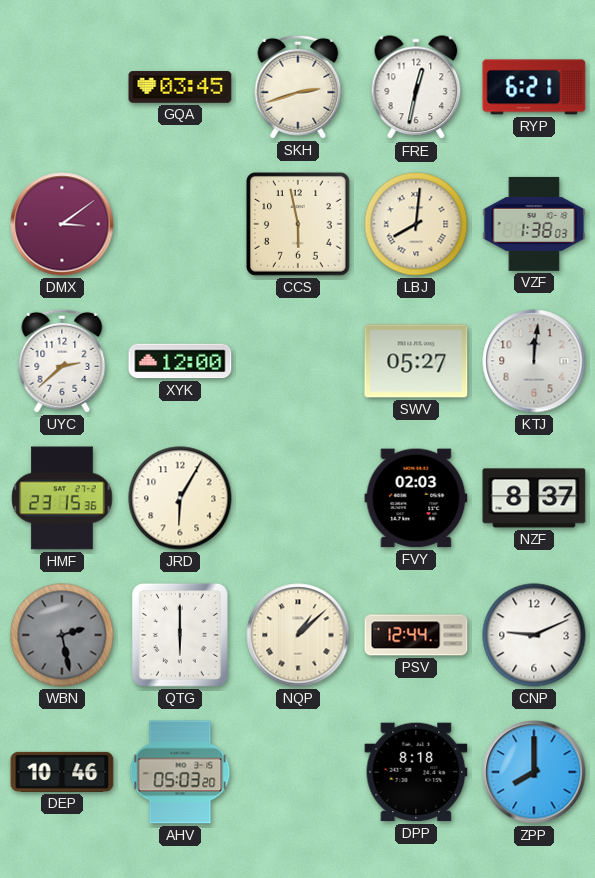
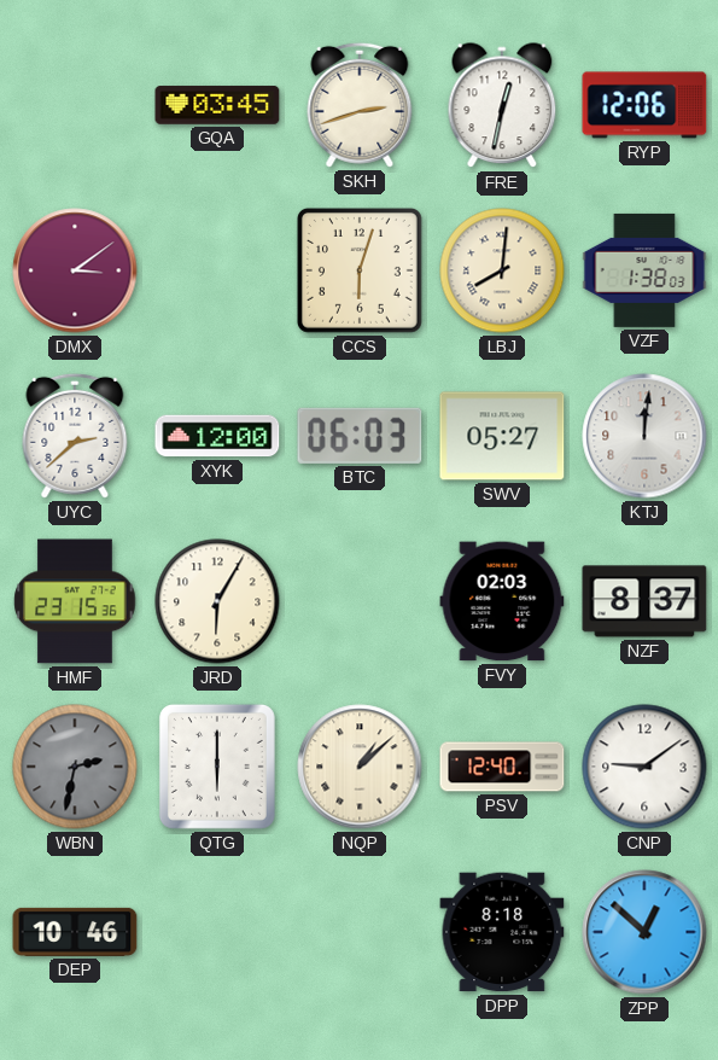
RYP: 6:21 -> 12:06 (644, 105)
CCS: 5:58 -> 6:03 (360, 270)
BTC: none -> 06:03 (360, 436)
WBN: 2:28 -> 2:32 (75, 767)
PSV: 12:44 -> 12:40 (502, 767)
CNP: 9:11 -> 9:09 (644, 767)
AHV: 05:03 -> none (180, 772)
ZPP: 8:00 -> 12:52 (644, 932)
